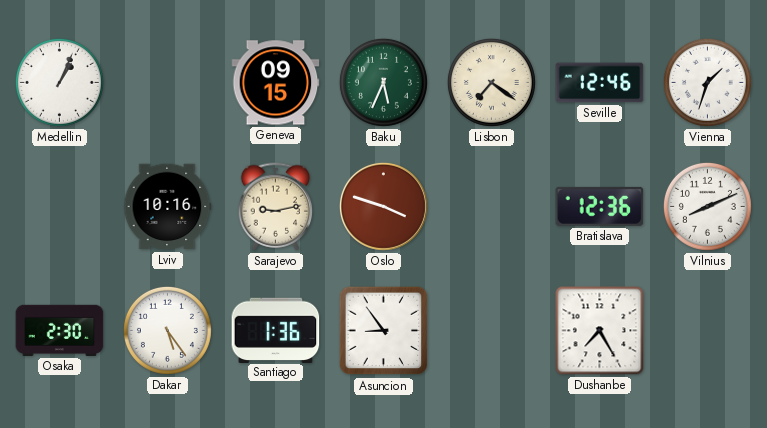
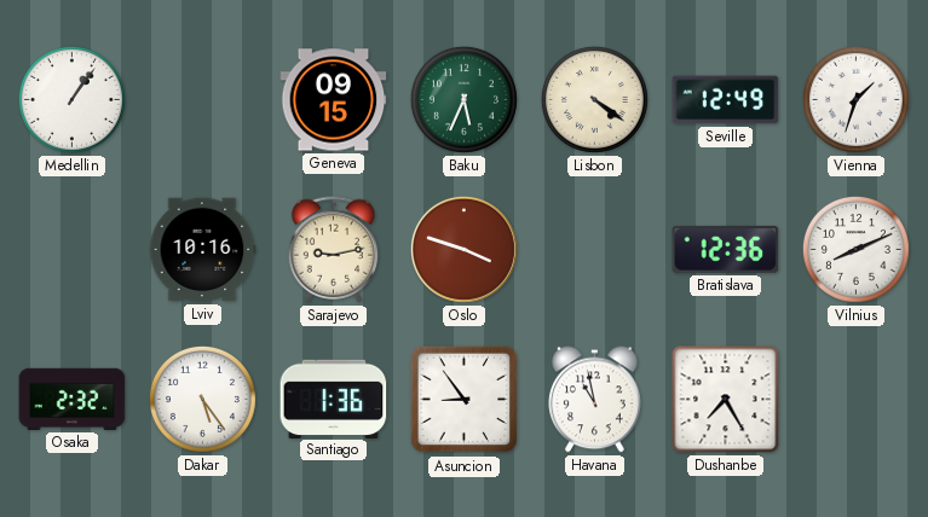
Medellin: 1:04 -> 1:06 (71, 99)
Lisbon: 7:21 -> 4:21 (594, 99)
Seville: 12:46 -> 12:49 (726, 100)
Osaka: 2:30 -> 2:32 (73, 399)
Havana: none -> 10:58 (595, 400)
